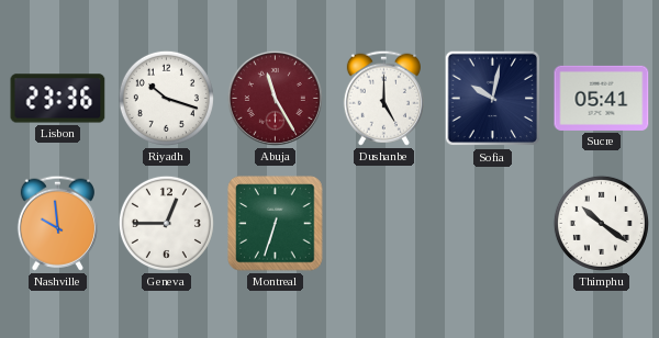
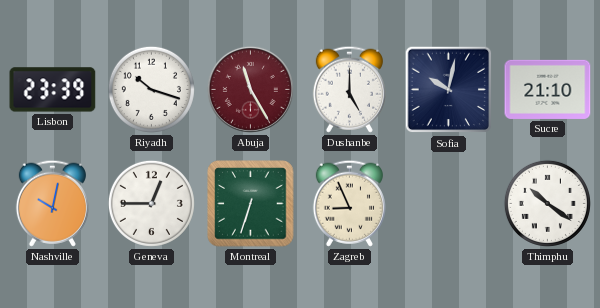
Lisbon: 23:36 -> 23:39 (53, 90)
Sucre: 05:41 -> 21:10 (548, 89)
Nashville: 9:59 -> 10:02 (52, 203)
Zagreb: none -> 8:56 (349, 203)
